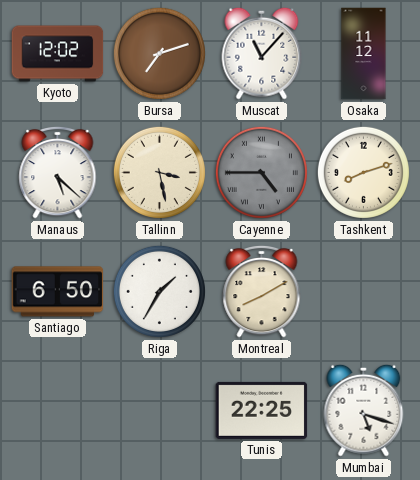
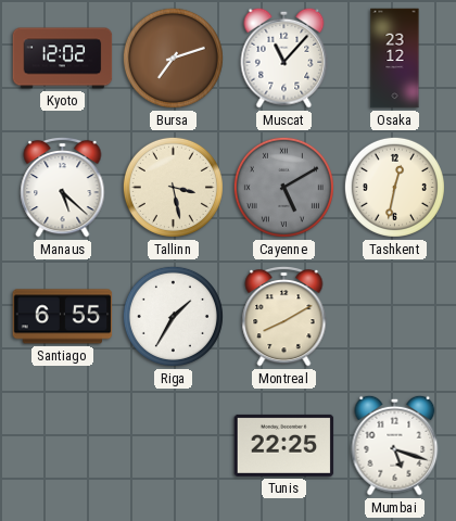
Osaka: 11:12 -> 23:12 (395, 59)
Cayenne: 4:45 -> 5:10 (283, 187)
Tashkent: 8:12 -> 12:32 (394, 187)
Santiago: 6:50 -> 6:55 (63, 317)
